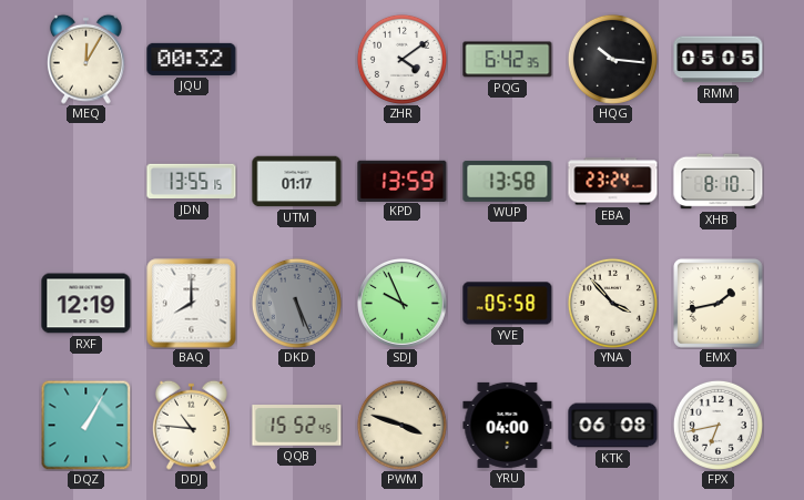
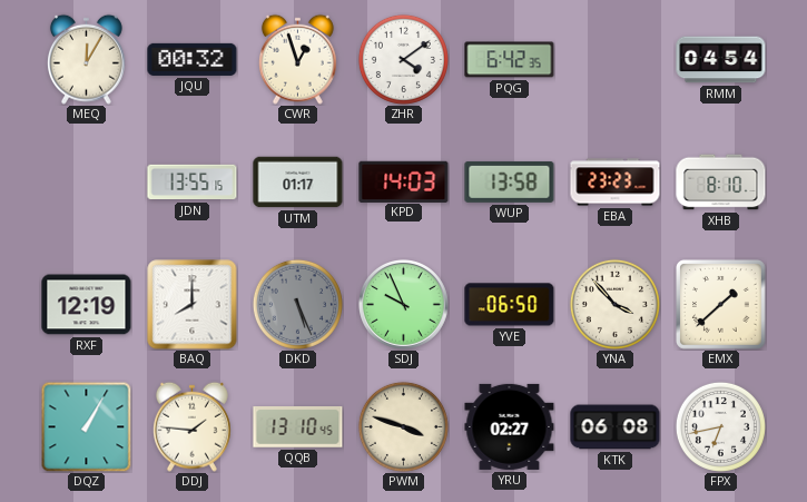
CWR: none -> 12:57 (297, 59)
HQG: 10:16 -> none (612, 59)
RMM: 05:05 -> 04:54 (721, 60)
KPD: 13:59 -> 14:03 (404, 181)
EBA: 23:24 -> 23:23 (616, 183)
YVE: 05:58 -> 06:50 (510, 305)
EMX: 1:43 -> 1:38 (721, 305)
DDJ: 10:46 -> 1:46 (191, 426)
QQB: 15:52 -> 13:10 (298, 427)
YRU: 04:00 -> 02:27 (510, 426)
